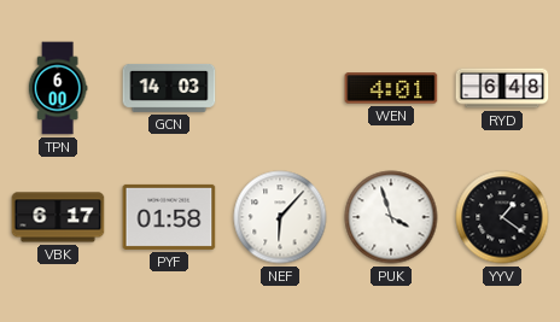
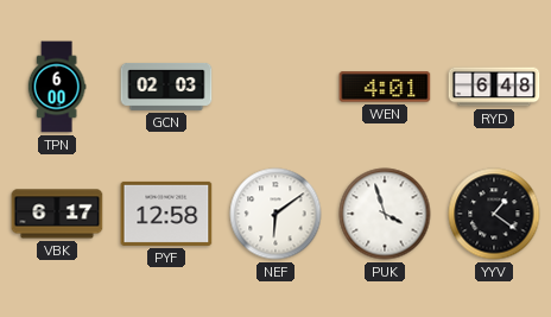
GCN: 14:03 -> 02:03 (166, 87)
PYF: 01:58 -> 12:58 (166, 214)
NEF: 6:07 -> 6:09 (275, 214)
